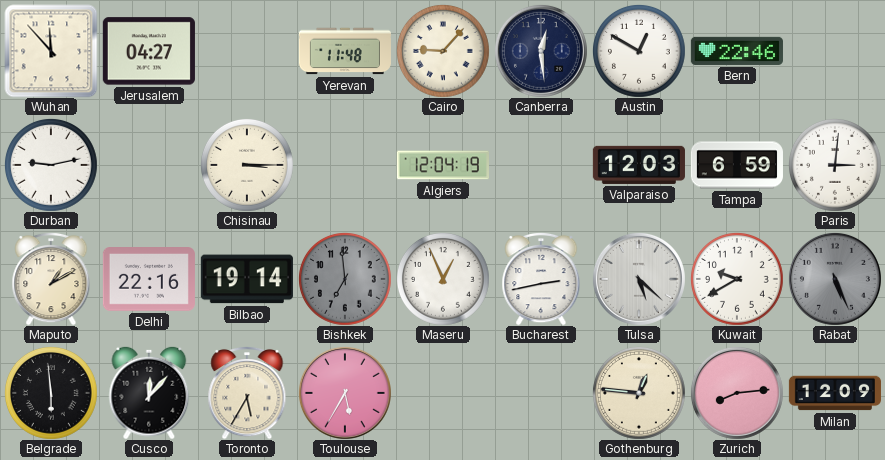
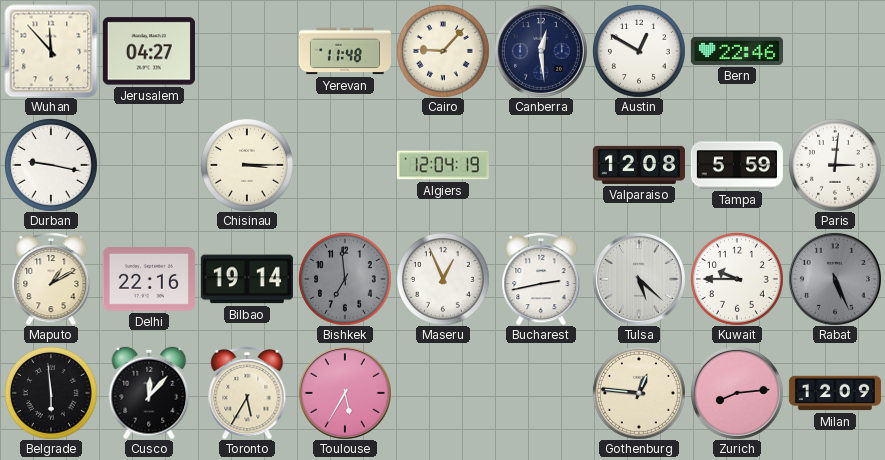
Durban: 9:13 -> 9:17 (51, 165)
Valparaiso: 12:03 -> 12:08 (639, 165)
Tampa: 6:59 -> 5:59 (737, 165)
Kuwait: 9:40 -> 9:45 (737, 279)
